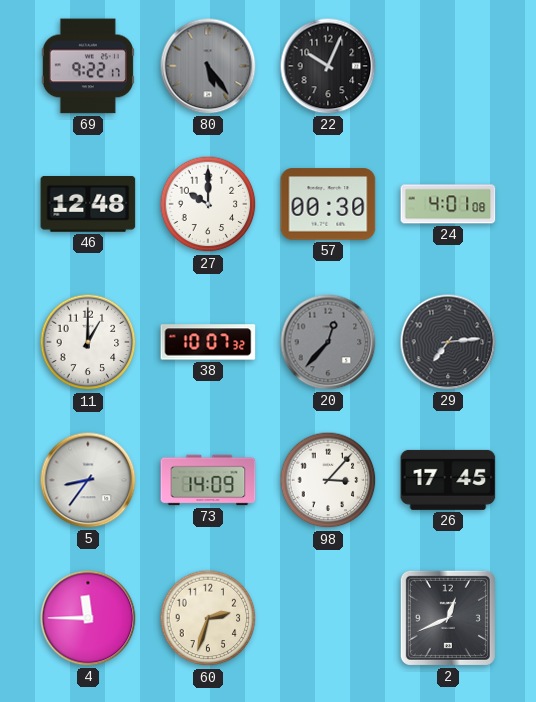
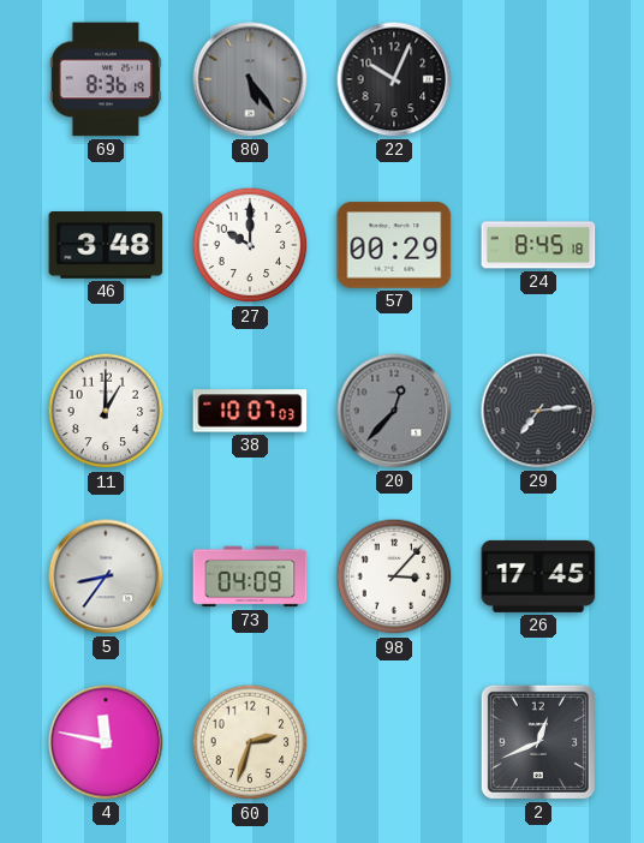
69: 9:22 -> 8:36 (106, 79)
46: 12:48 -> 3:48 (106, 246)
57: 00:30 -> 00:29 (394, 245)
24: 4:01 -> 8:45 (538, 245)
38: 10:07:32 -> 10:07:03 (250, 411)
73: 14:09 -> 04:09 (250, 576)
4: 11:45 -> 11:47 (106, 742)
